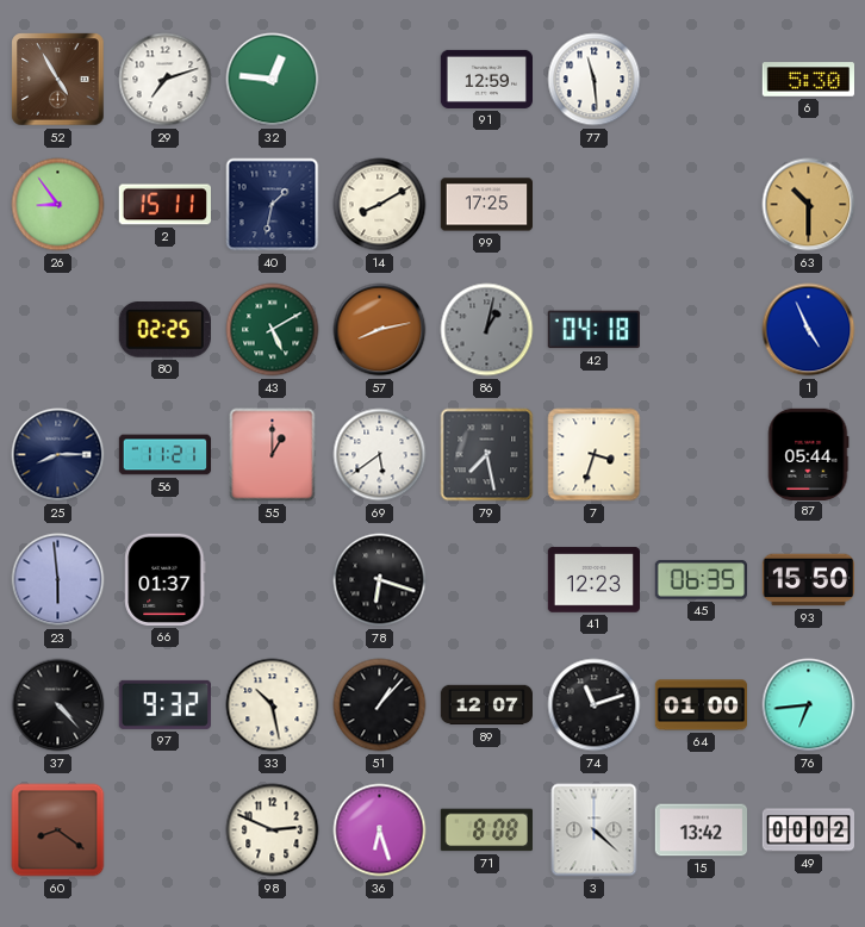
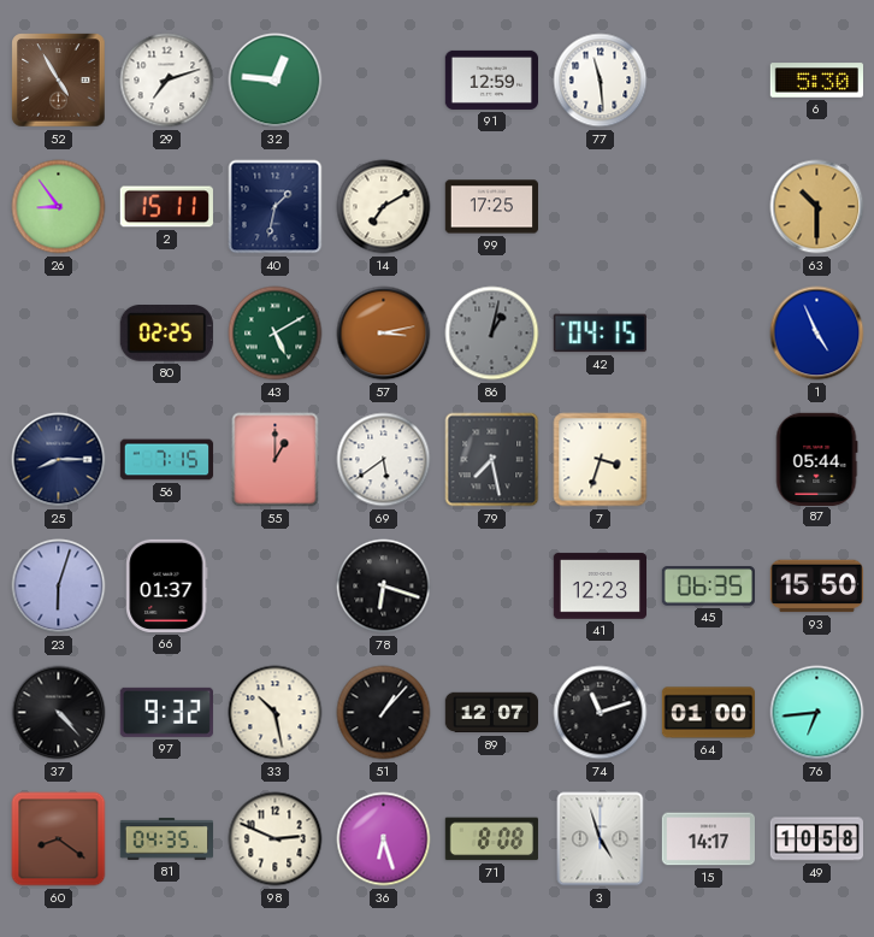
14: 8:10 -> 7:10 (384, 207)
57: 8:13 -> 3:13 (384, 334)
42: 04:18 -> 04:15 (600, 334)
56: 11:21 -> 7:15 (167, 460)
23: 5:59 -> 6:03 (59, 587)
81: none -> 04:35 (166, 839)
3: 4:22 -> 4:57 (601, 839)
15: 13:42 -> 14:17 (708, 839)
49: 00:02 -> 10:58 (816, 839)
